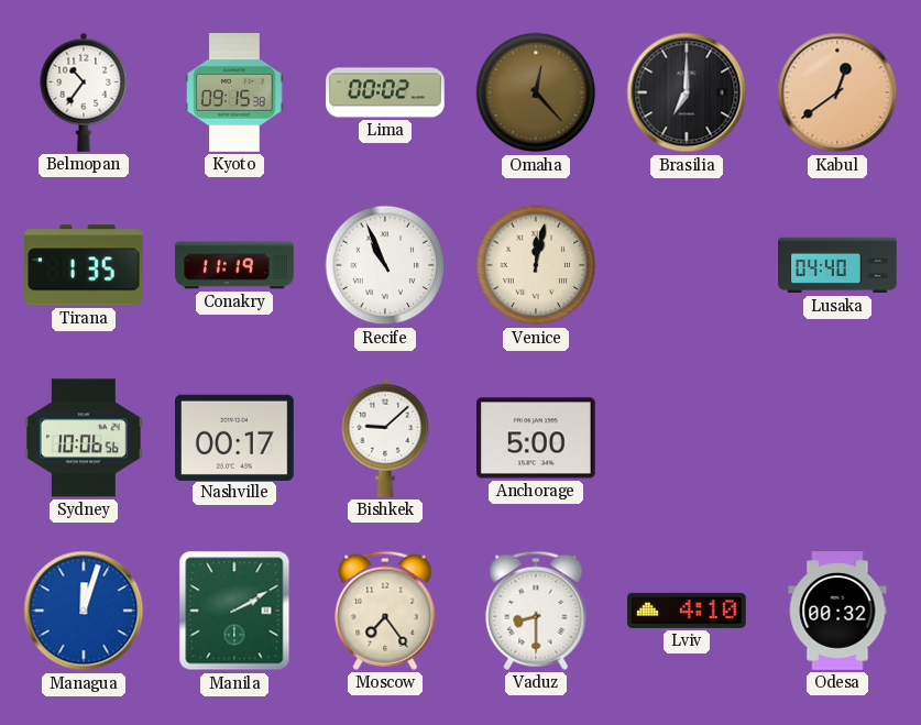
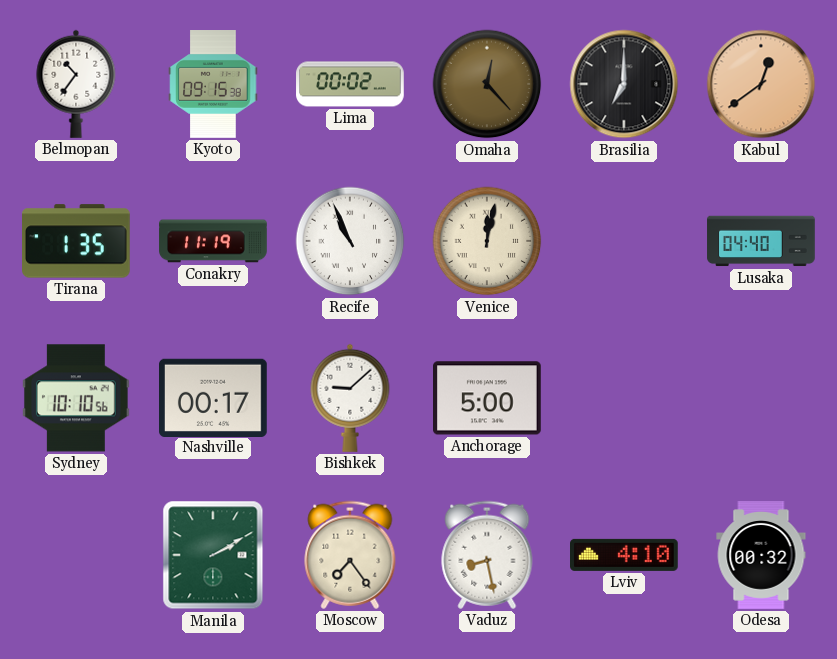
Sydney: 10:06 -> 10:10 (76, 398)
Managua: 12:03 -> none (84, 611)
Vaduz: 8:30 -> 8:28 (487, 555)
